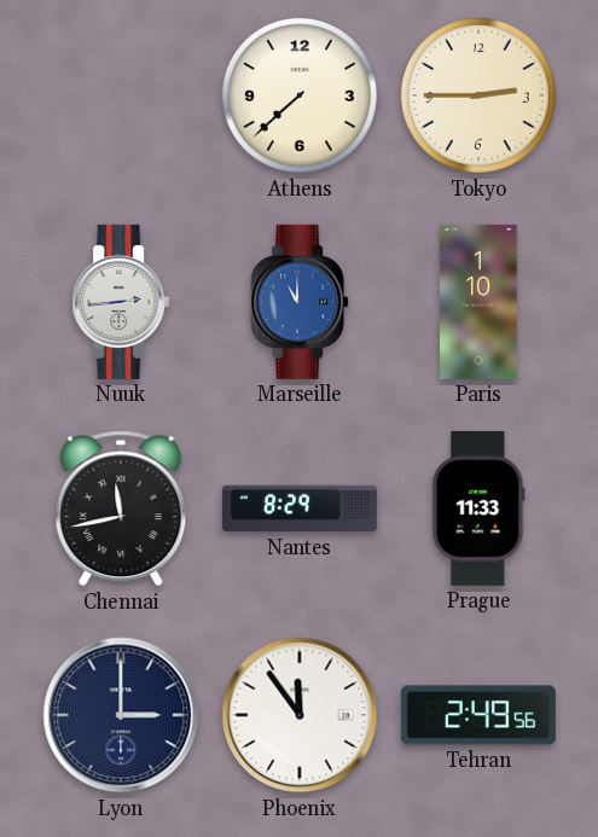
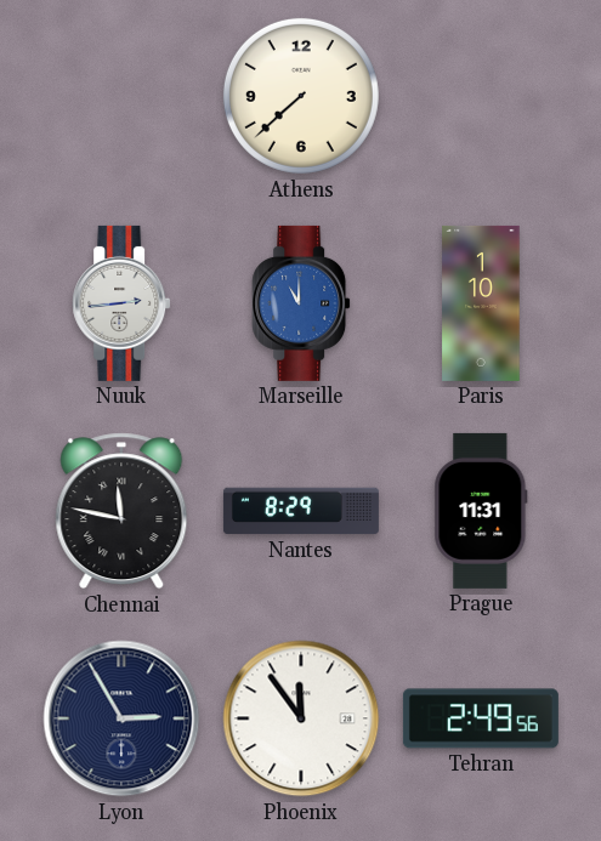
Tokyo: 2:45 -> none (478, 95)
Chennai: 11:43 -> 11:47 (121, 511)
Prague: 11:33 -> 11:31 (481, 511)
Lyon: 3:00 -> 2:55 (121, 718)
